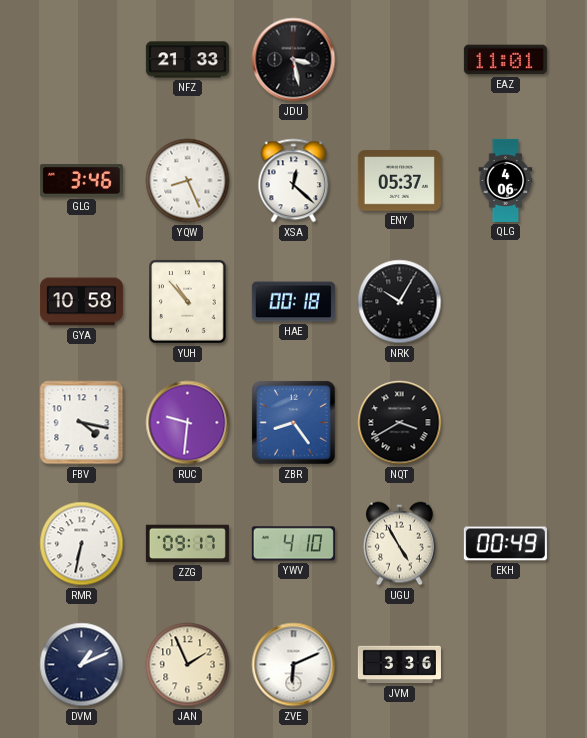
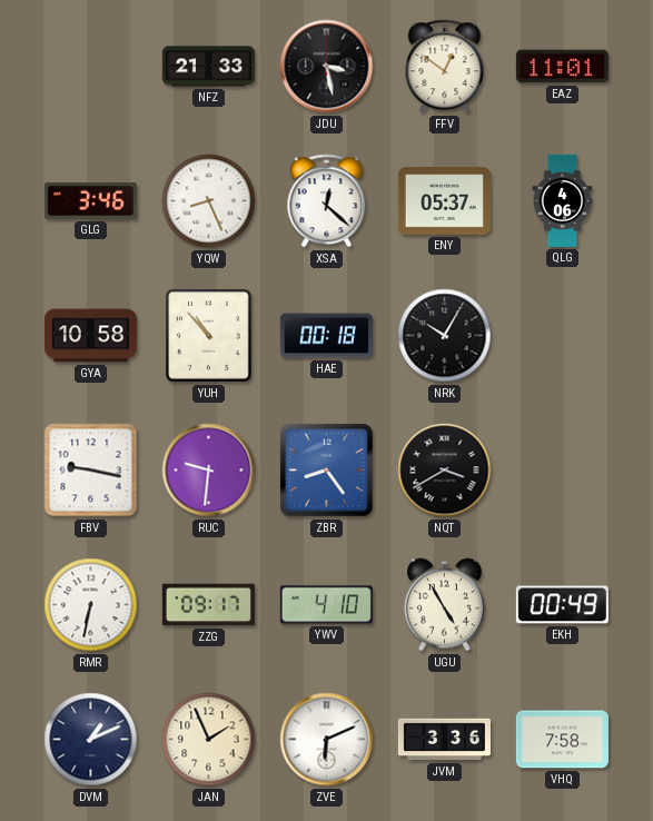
FFV: none -> 12:51 (445, 67)
FBV: 4:17 -> 9:17 (91, 471)
VHQ: none -> 7:58 (562, 740)
